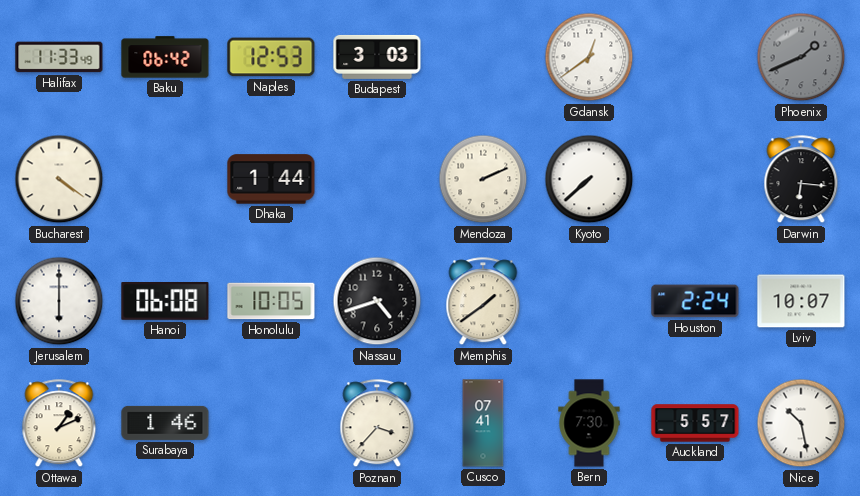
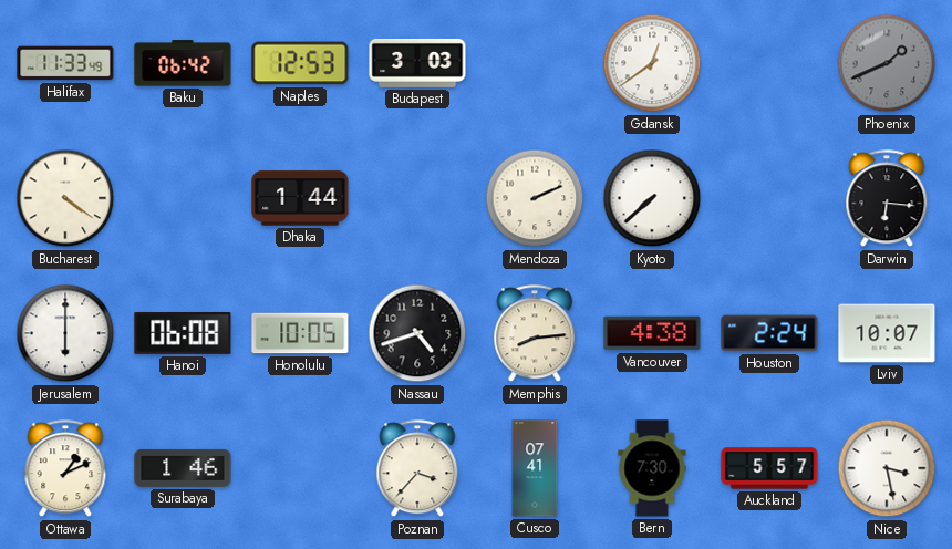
Memphis: 1:39 -> 8:14 (535, 334)
Vancouver: none -> 4:38 (652, 333)
Nice: 10:28 -> 3:28 (887, 468)
